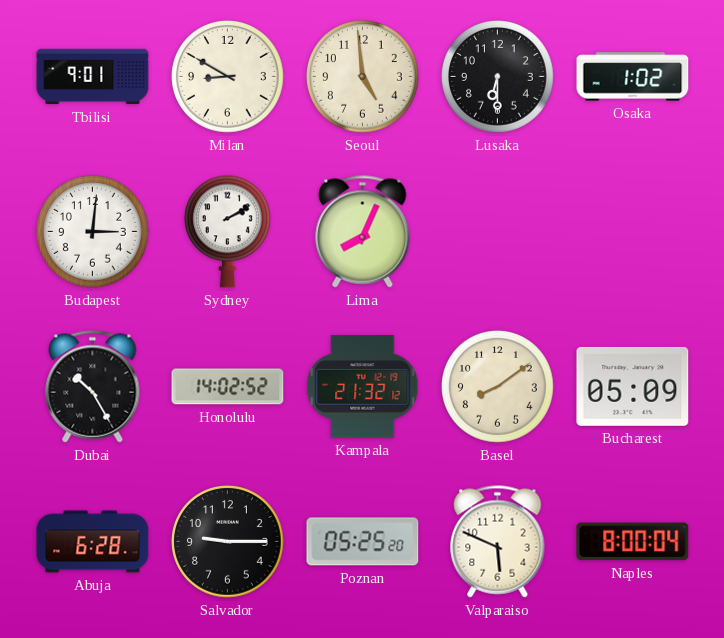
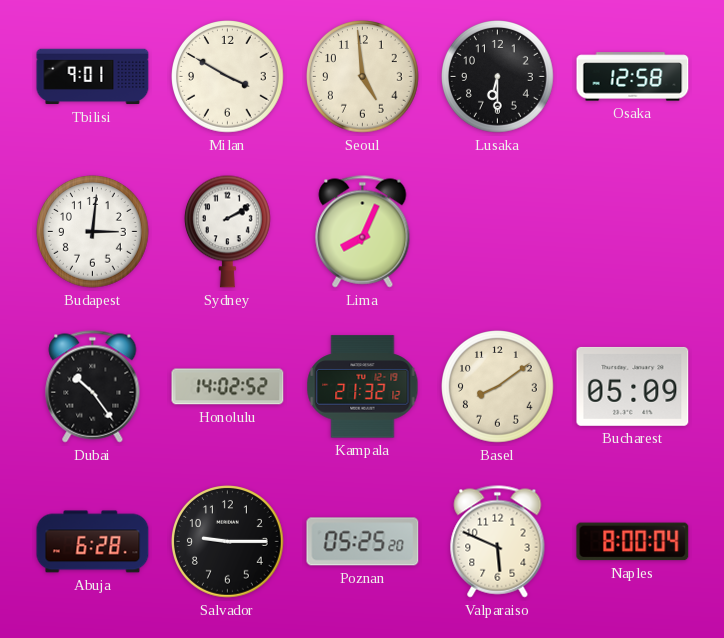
Milan: 8:50 -> 3:50 (228, 77)
Osaka: 1:02 -> 12:58 (633, 77)
Dubai: 10:25 -> 10:24 (93, 387)
